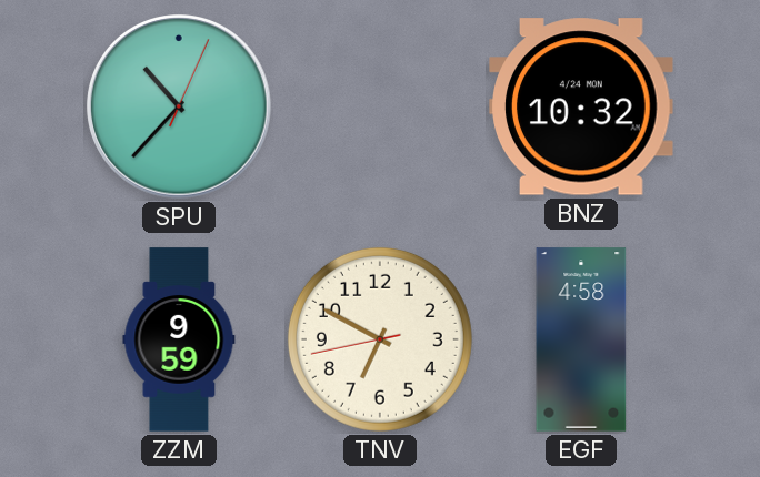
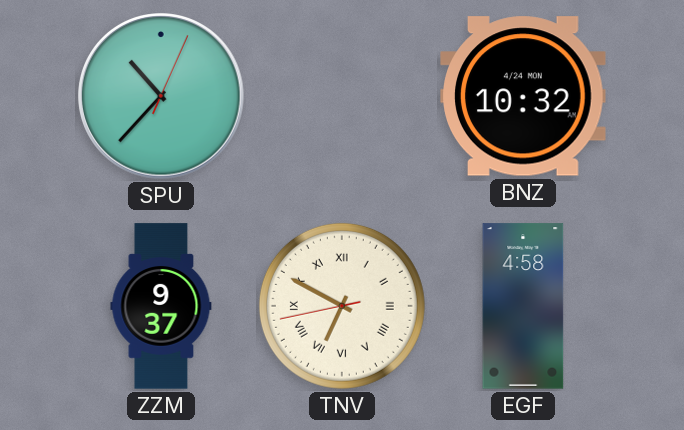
ZZM: 9:59 -> 9:37 (161, 306)
TNV numerals: Arabic -> Roman (342, 306)
